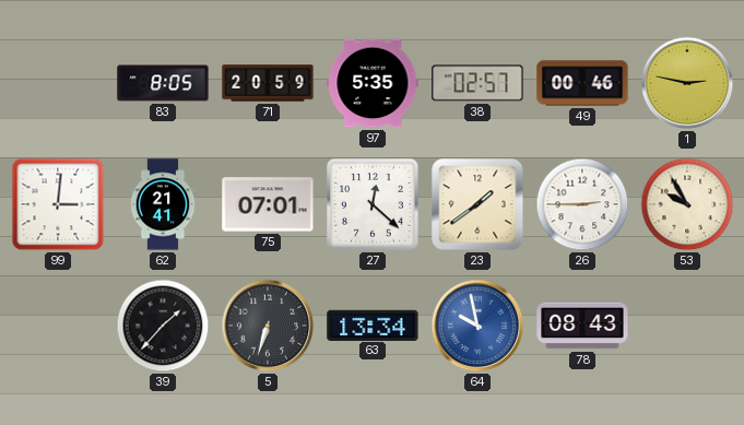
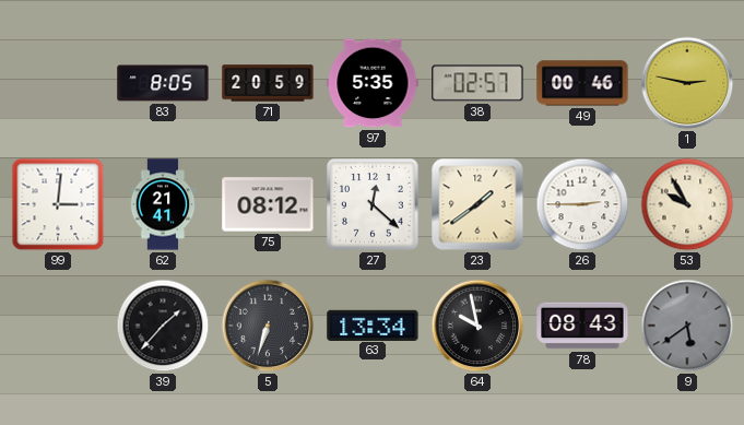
75: 07:01 -> 08:12 (268, 204)
64 dial: blue -> black (477, 326)
9: none -> 5:39 (687, 326)
